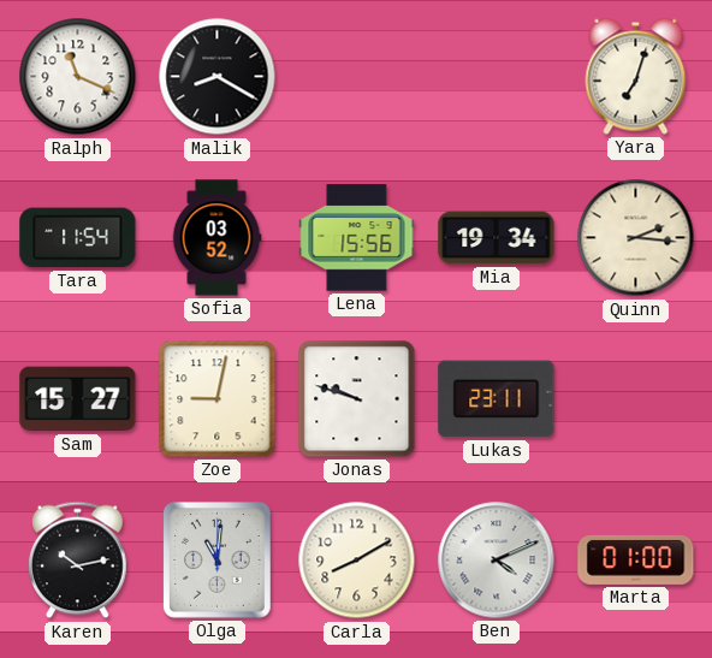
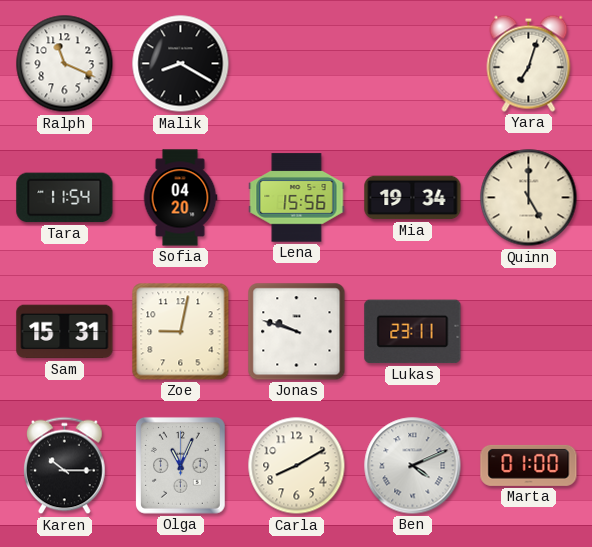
Sofia: 03:52 -> 04:20 (180, 198)
Quinn: 2:16 -> 5:00 (529, 198)
Sam: 15:27 -> 15:31 (65, 332)
Karen: 10:13 -> 10:15 (65, 466)
Olga: 11:01 -> 11:04 (180, 465)
